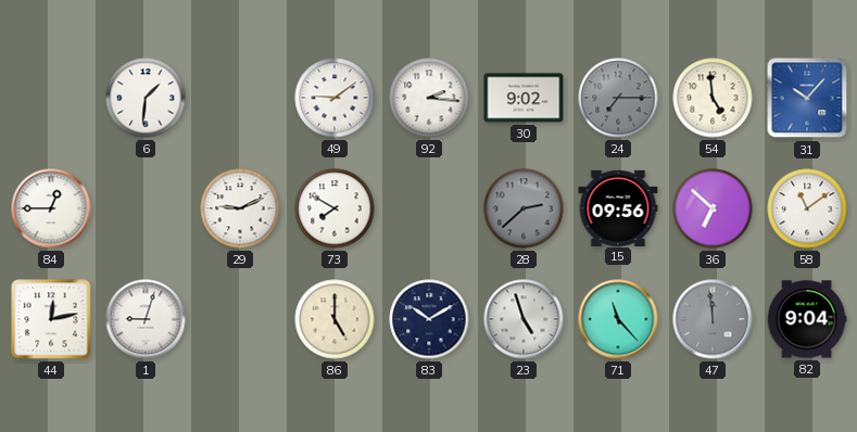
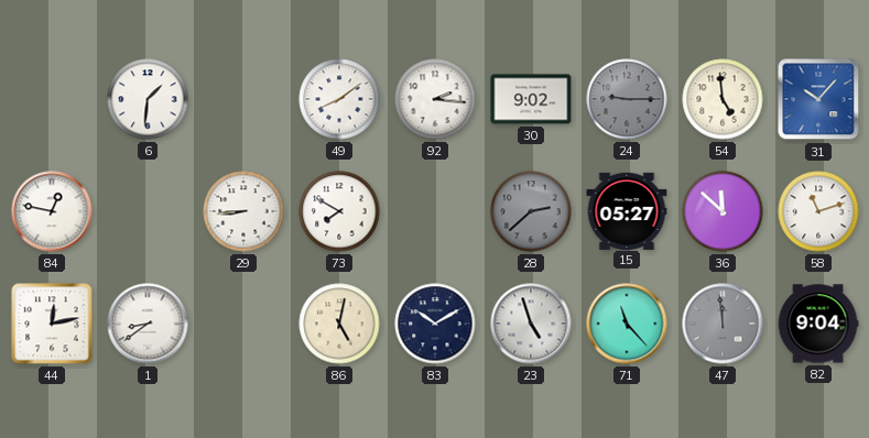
49: 9:09 -> 8:09 (339, 99)
24: 7:15 -> 9:15 (627, 99)
84: 12:45 -> 12:47 (52, 211)
29: 9:11 -> 8:44 (243, 211)
15: 09:56 -> 05:27 (627, 210)
36: 6:52 -> 11:52 (723, 211)
58: 11:09 -> 11:12 (818, 211)
1: 9:03 -> 8:39 (148, 324)
86: 5:00 -> 5:02 (339, 324)
